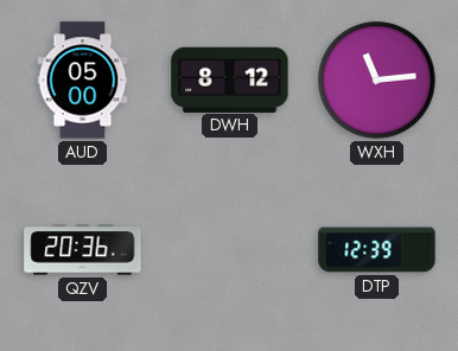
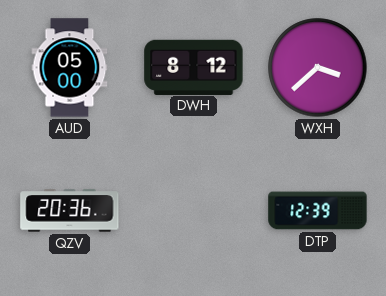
WXH: 11:14 -> 3:38 (318, 68)
